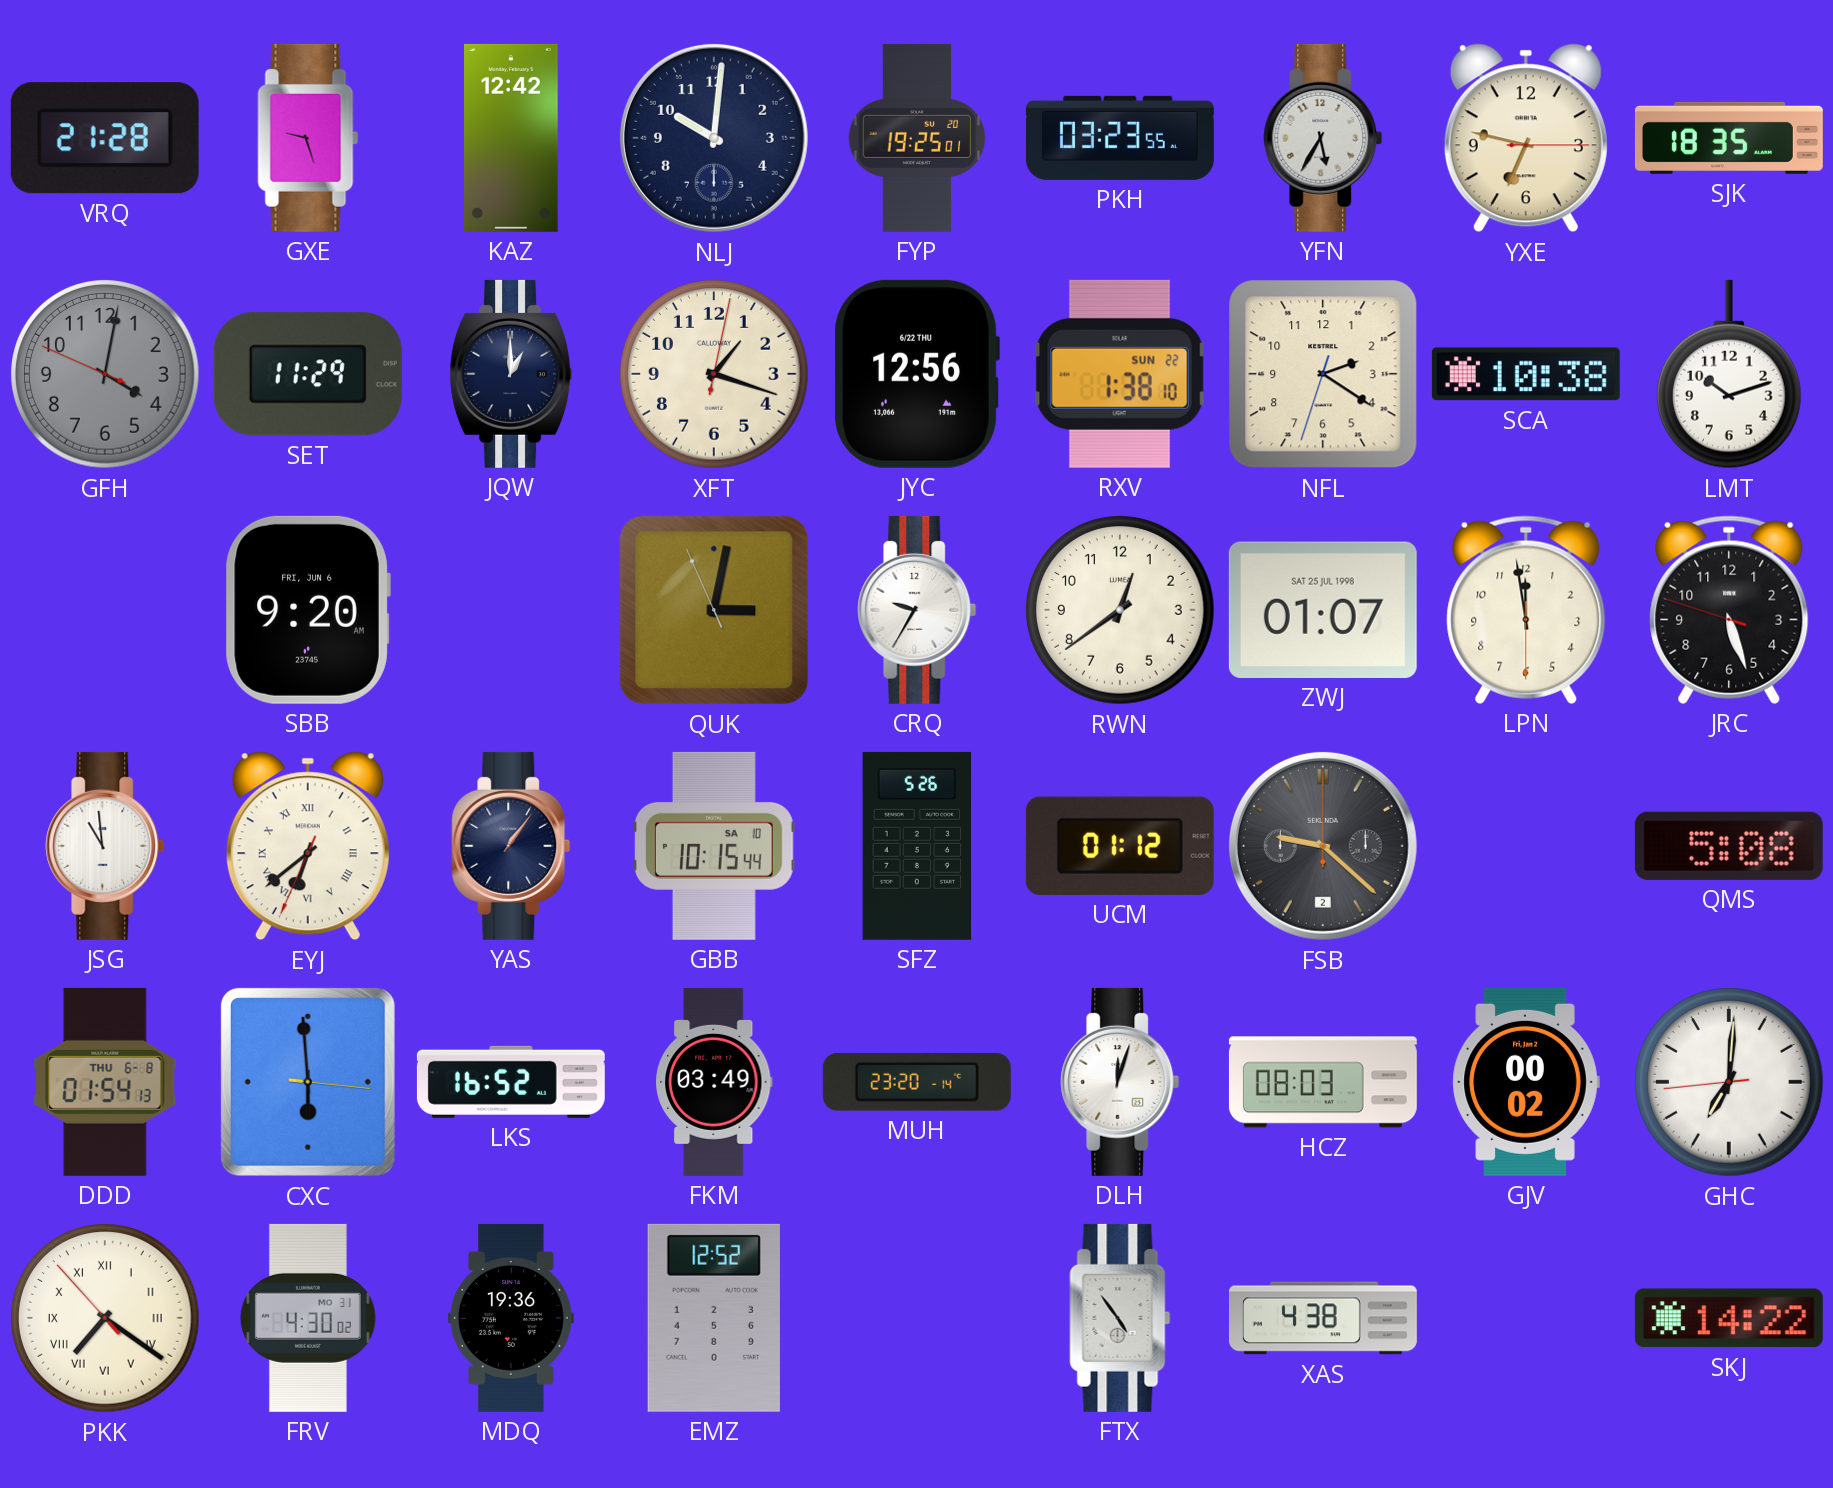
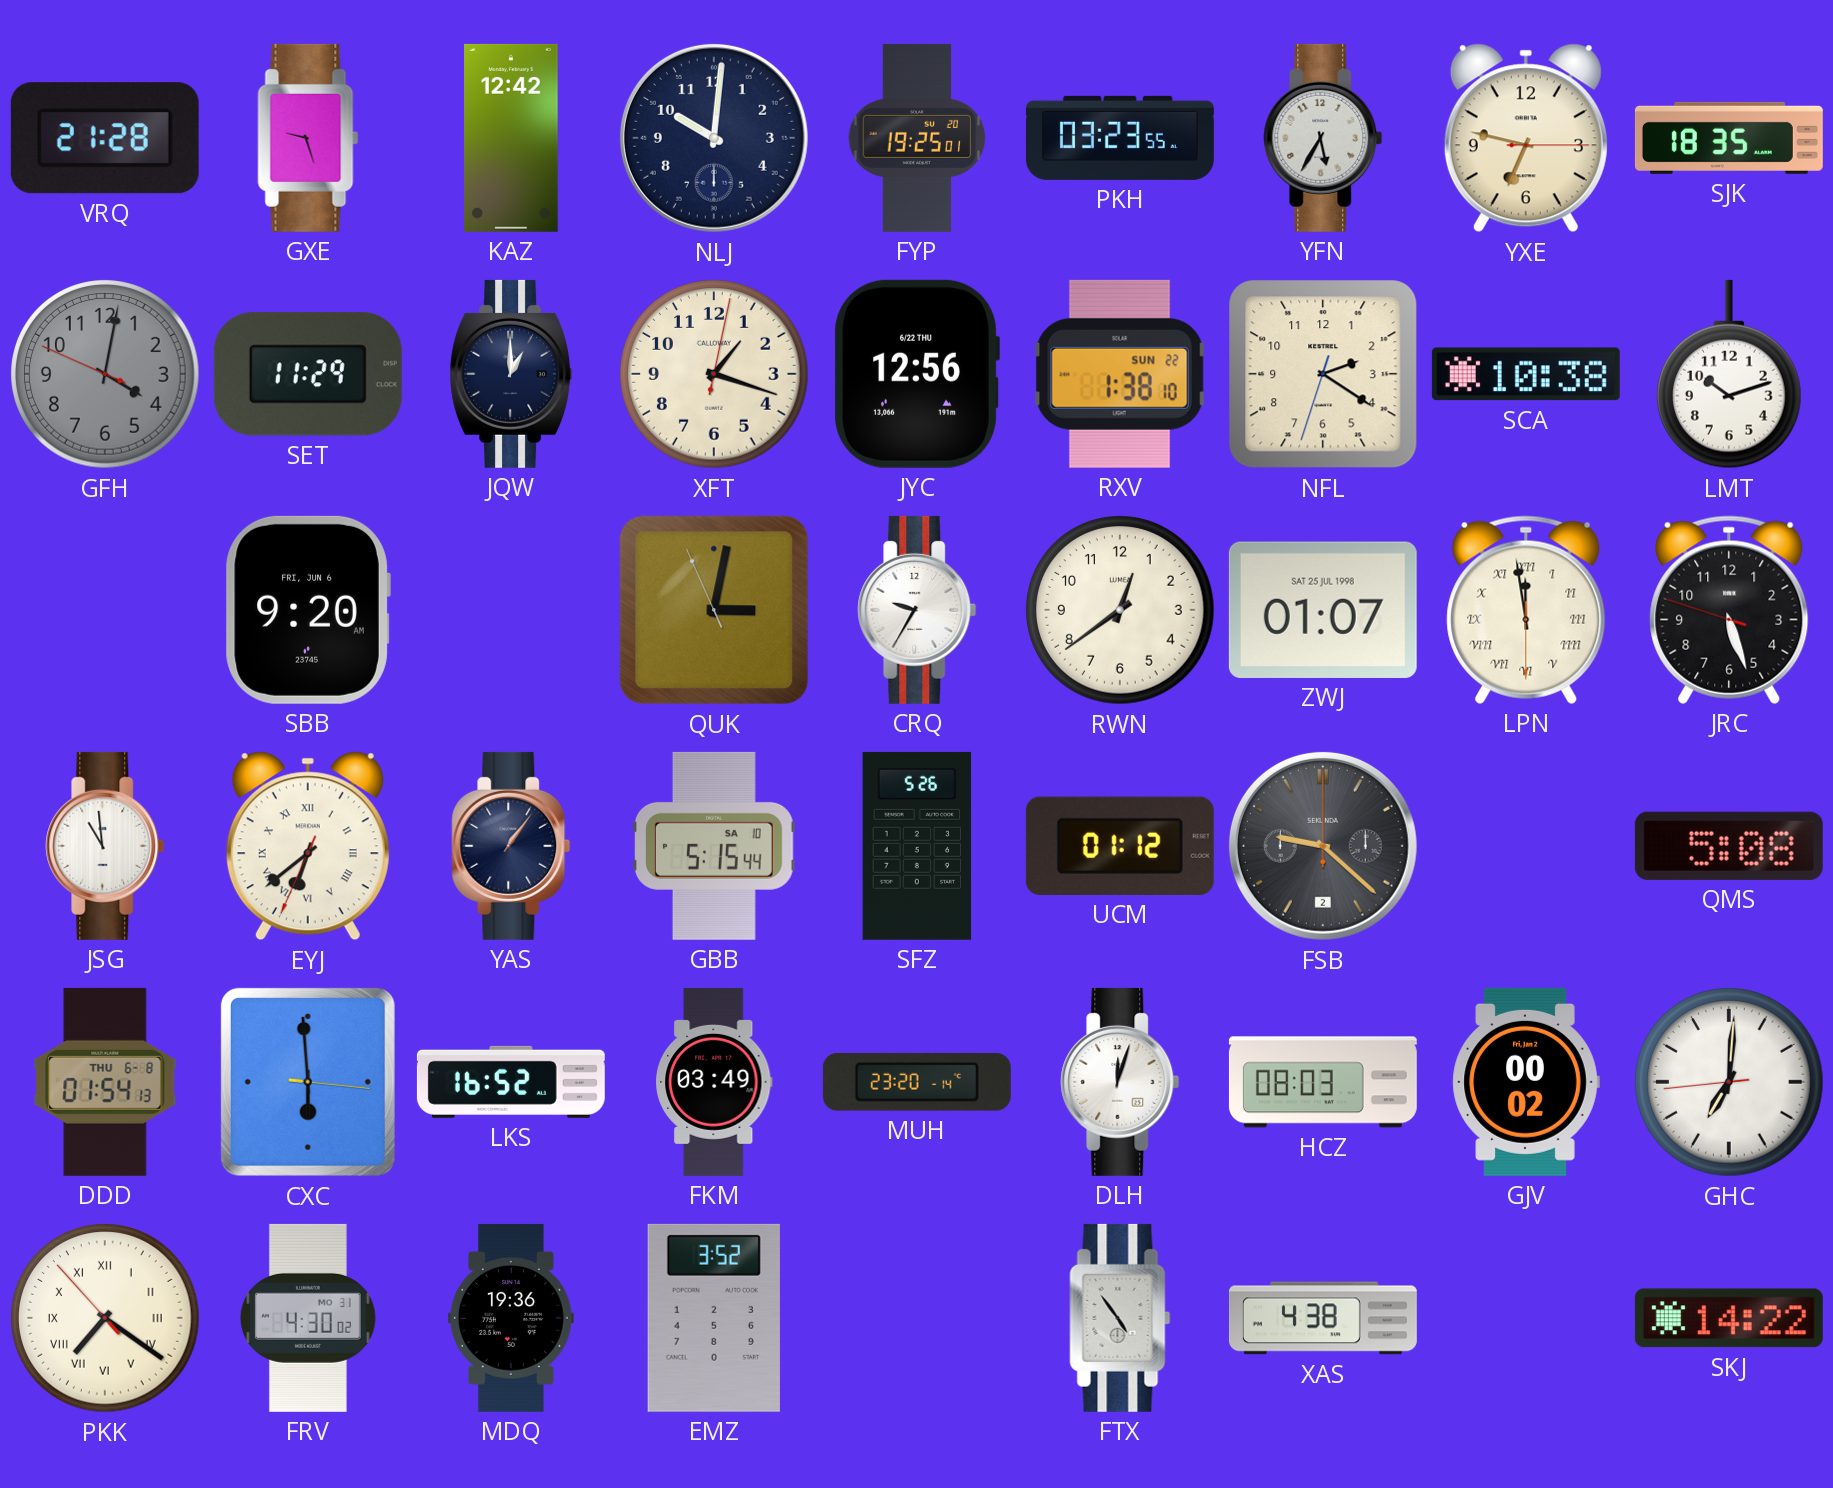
LPN numerals: Arabic -> Roman (1526, 610)
GBB: 10:15 -> 5:15 (715, 846)
EMZ: 12:52 -> 3:52 (714, 1318)
